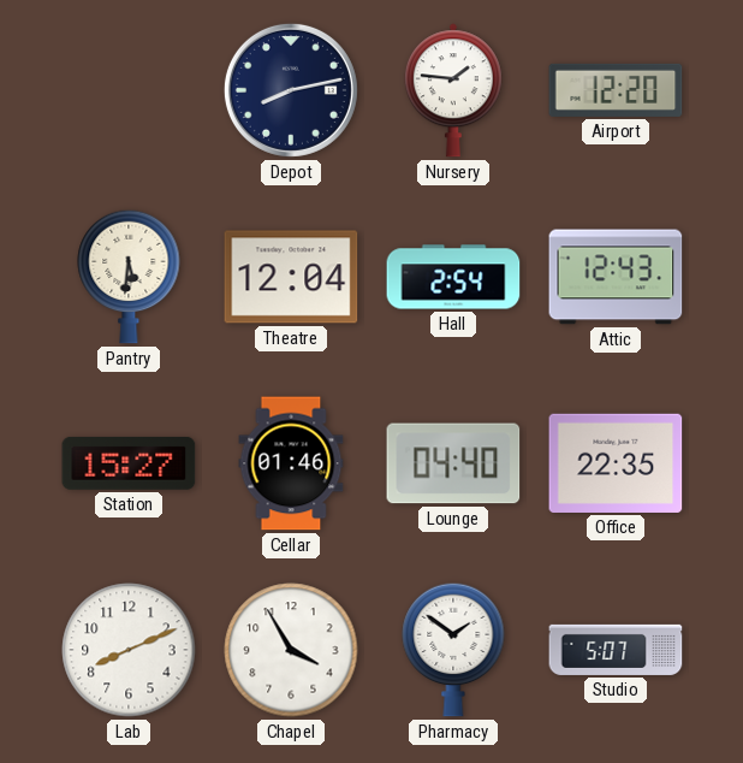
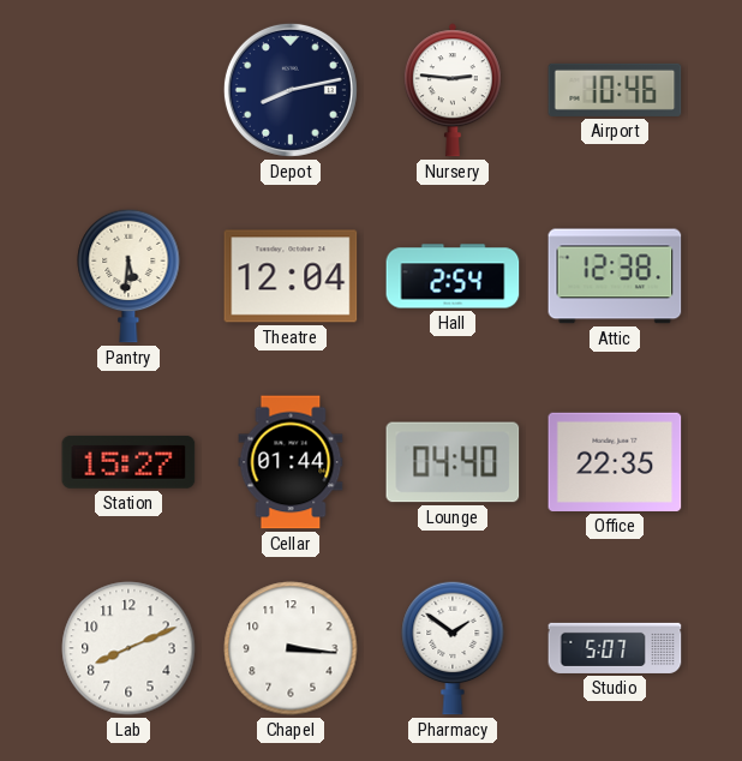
Nursery: 1:46 -> 2:46 (453, 90)
Airport: 12:20 -> 10:46 (615, 90)
Attic: 12:43 -> 12:38 (615, 276)
Cellar: 01:46 -> 01:44 (291, 462)
Chapel: 3:55 -> 3:16 (291, 648)
